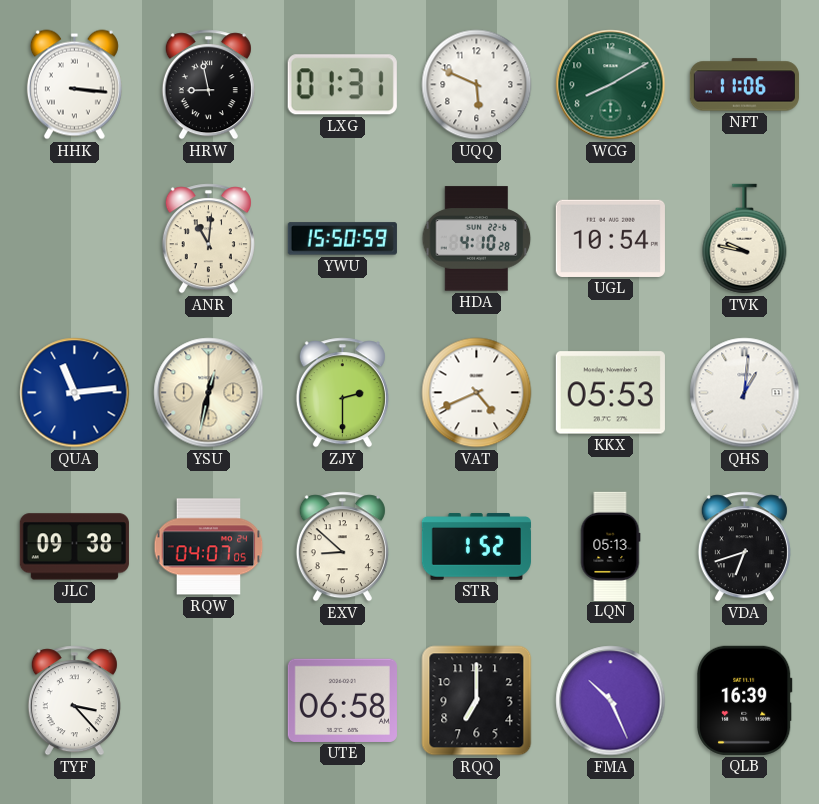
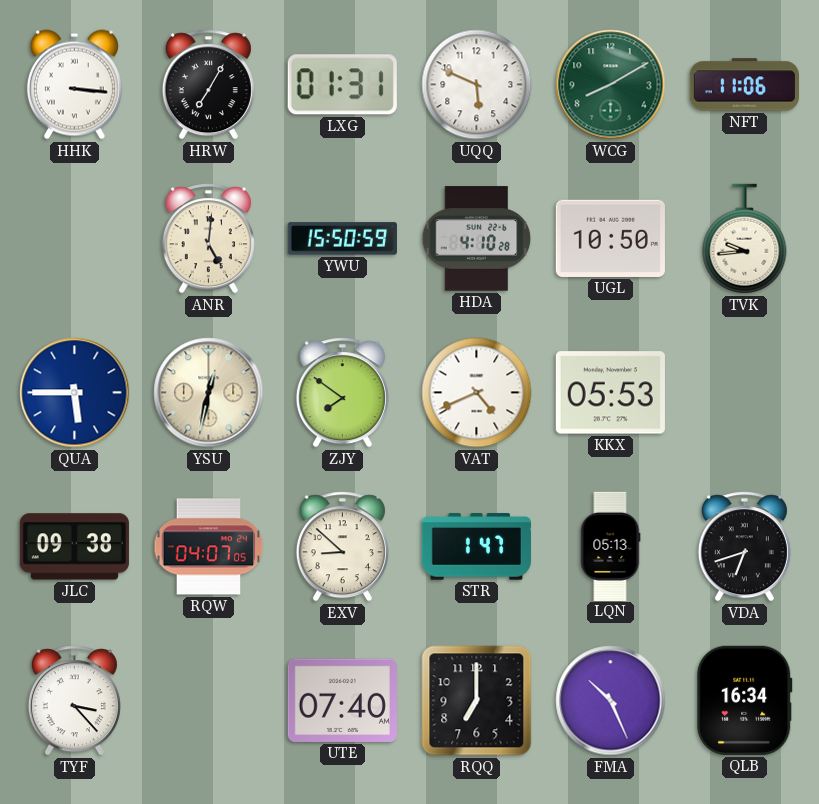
HRW: 8:58 -> 7:05 (208, 85)
ANR: 11:01 -> 5:01 (208, 239)
UGL: 10:54 -> 10:50 (610, 238)
TVK: 9:47 -> 9:44 (745, 239)
QUA: 11:14 -> 5:45 (75, 393)
ZJY: 2:30 -> 7:51 (342, 393)
QHS: 1:01 -> none (745, 393)
STR: 1:52 -> 1:47 (476, 547)
UTE: 06:58 -> 07:40 (342, 700)
QLB: 16:39 -> 16:34 (745, 700)
